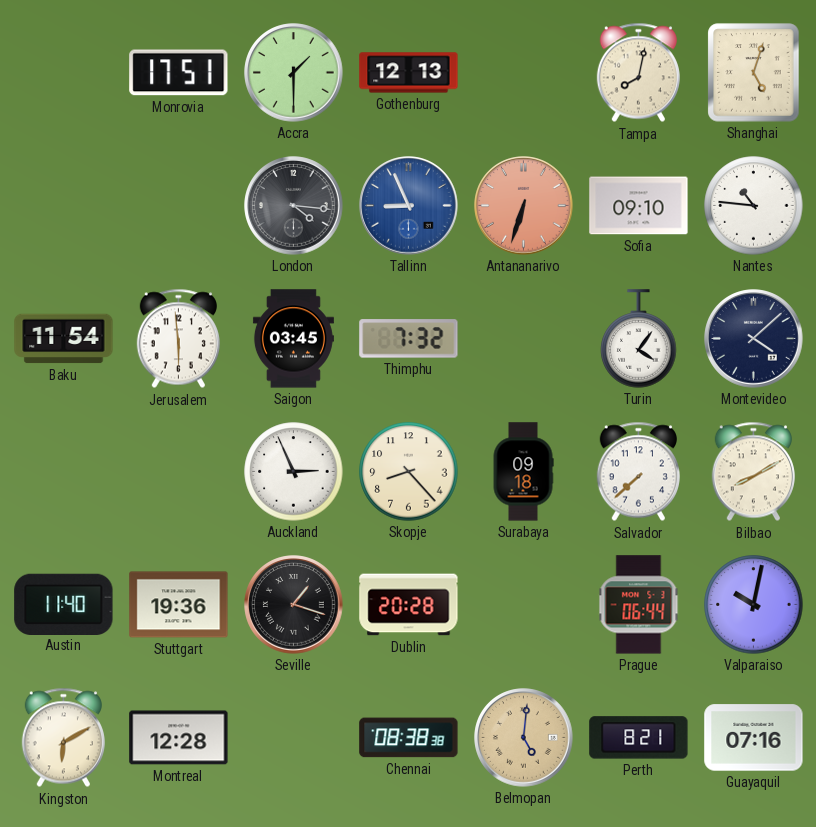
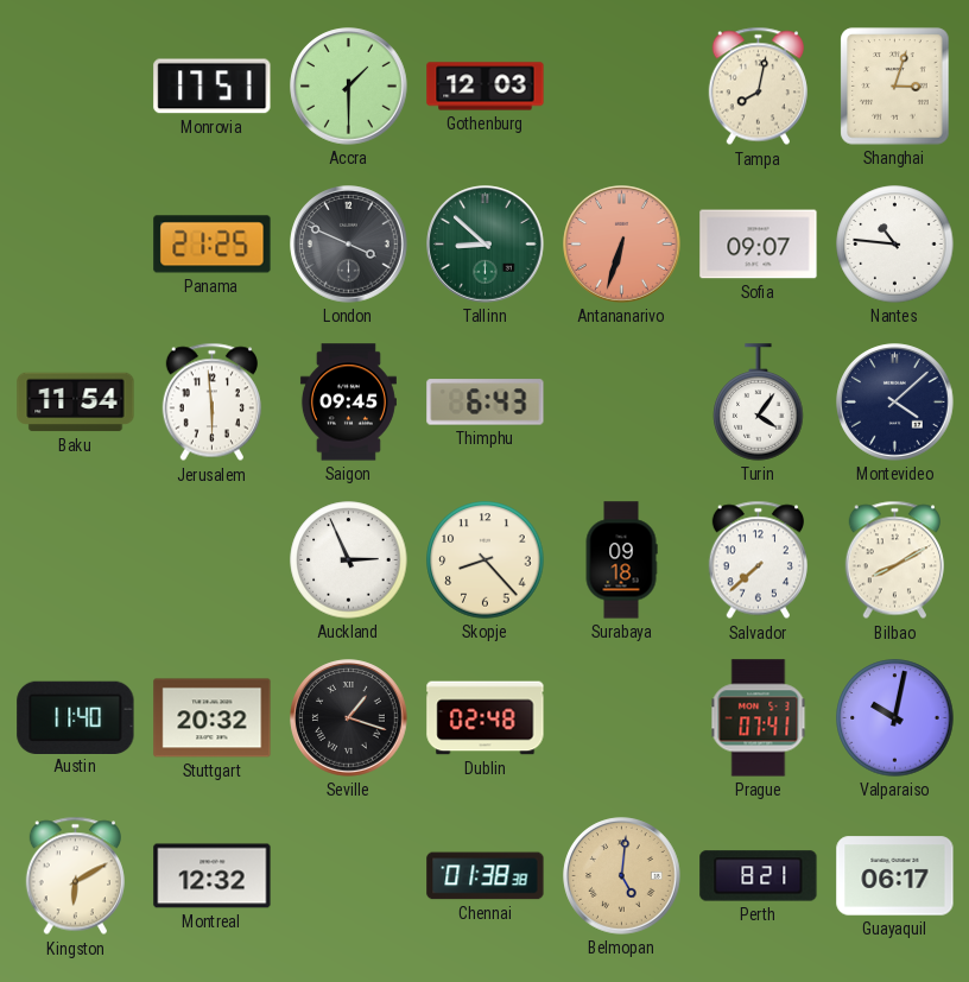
Gothenburg: 12:13 -> 12:03 (486, 87)
Shanghai: 5:03 -> 3:03 (895, 87)
Panama: none -> 21:25 (213, 245)
London: 4:16 -> 3:49 (349, 245)
Tallinn: 8:56 -> 8:52 (486, 245)
Tallinn dial: blue -> green (486, 245)
Sofia: 09:10 -> 09:07 (759, 245)
Saigon: 03:45 -> 09:45 (348, 403)
Thimphu: 7:32 -> 6:43 (486, 403)
Stuttgart: 19:36 -> 20:32 (213, 718)
Dublin: 20:28 -> 02:48 (486, 718)
Prague: 06:44 -> 07:41 (759, 718)
Montreal: 12:28 -> 12:32 (213, 876)
Chennai: 08:38 -> 01:38 (486, 876)
Guayaquil: 07:16 -> 06:17 (895, 876)
